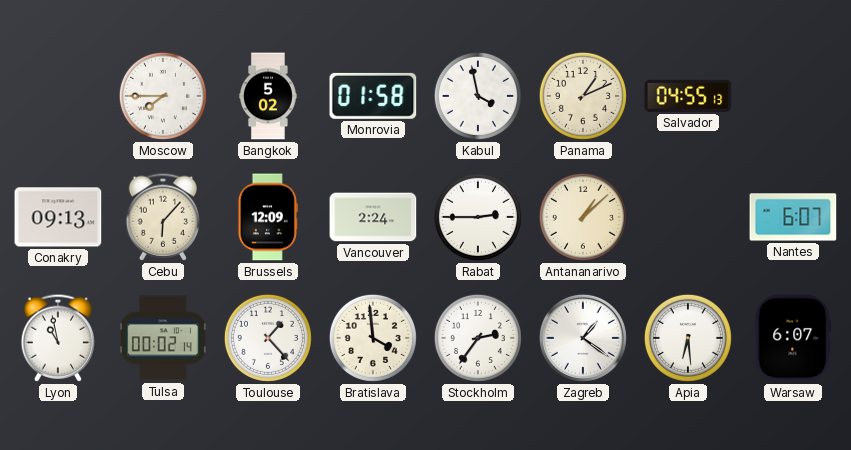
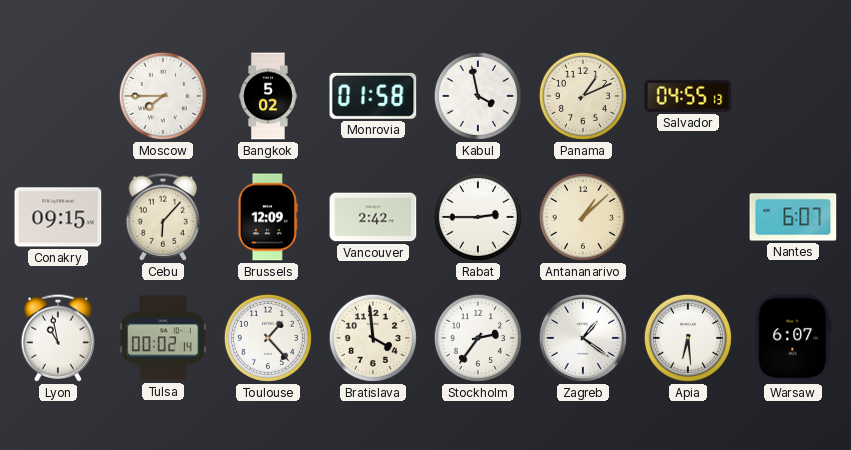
Conakry: 09:13 -> 09:15 (58, 217)
Vancouver: 2:24 -> 2:42 (373, 217)
